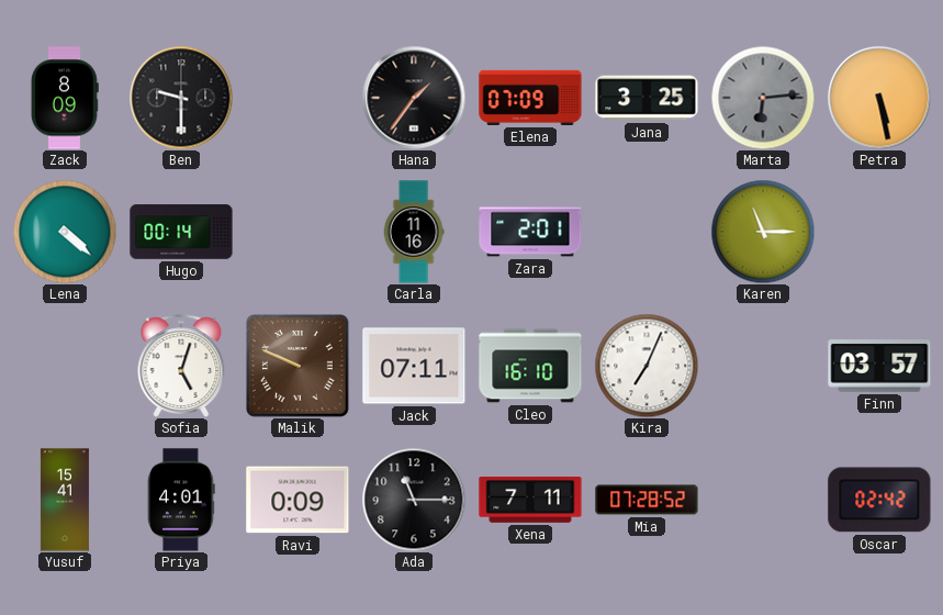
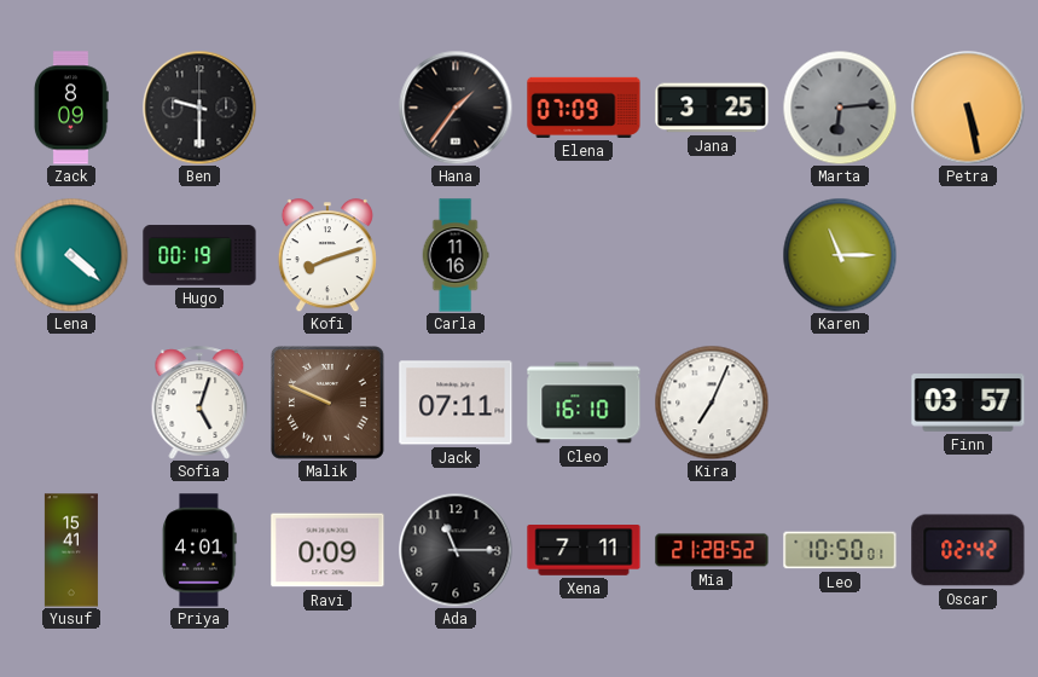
Hugo: 00:14 -> 00:19 (199, 255)
Kofi: none -> 8:12 (327, 255)
Zara: 2:01 -> none (530, 232)
Mia: 07:28 -> 21:28 (712, 550)
Leo: none -> 10:50 (840, 550)
